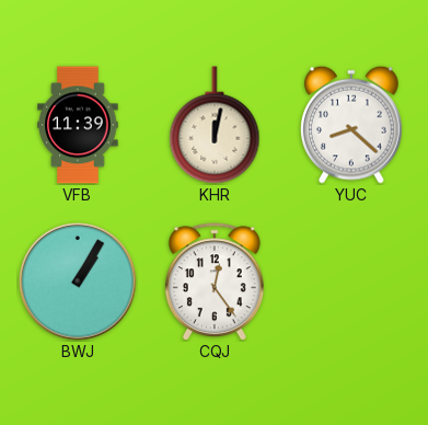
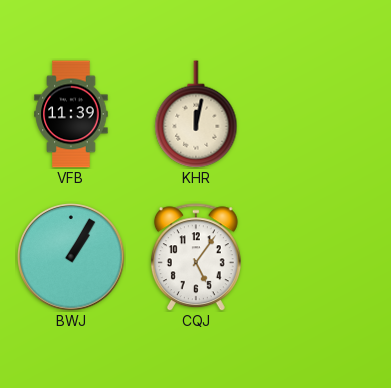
YUC: 8:22 -> none (352, 125)
CQJ: 12:24 -> 5:06 (196, 257)
